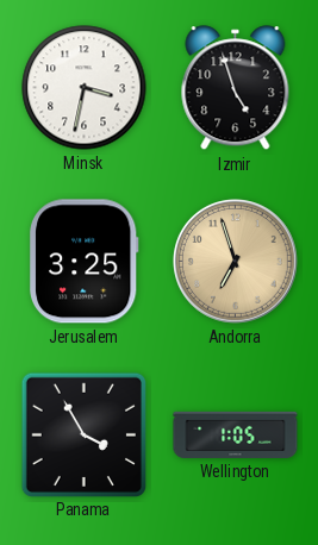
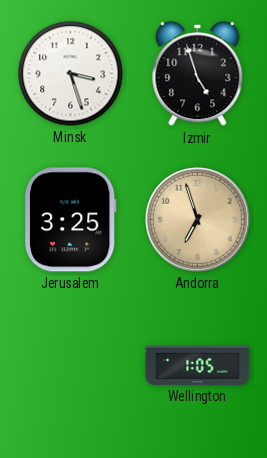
Minsk: 3:32 -> 3:27 (71, 74)
Panama: 3:55 -> none (83, 434)
